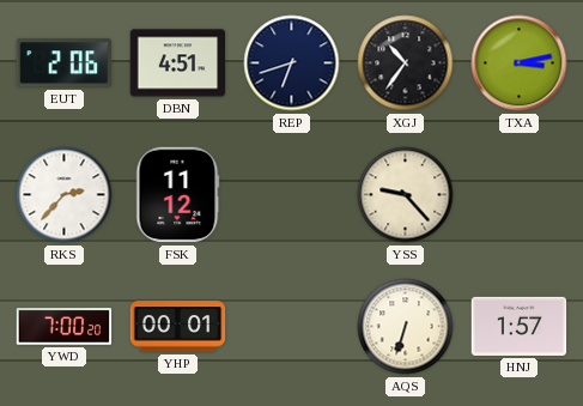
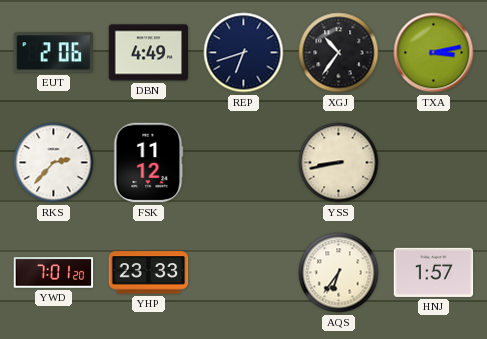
DBN: 4:51 -> 4:49 (149, 53)
YSS: 9:23 -> 8:43 (339, 163)
YWD: 7:00 -> 7:01 (54, 273)
YHP: 00:01 -> 23:33 (149, 273)
AQS: 6:33 -> 6:36 (339, 273)
